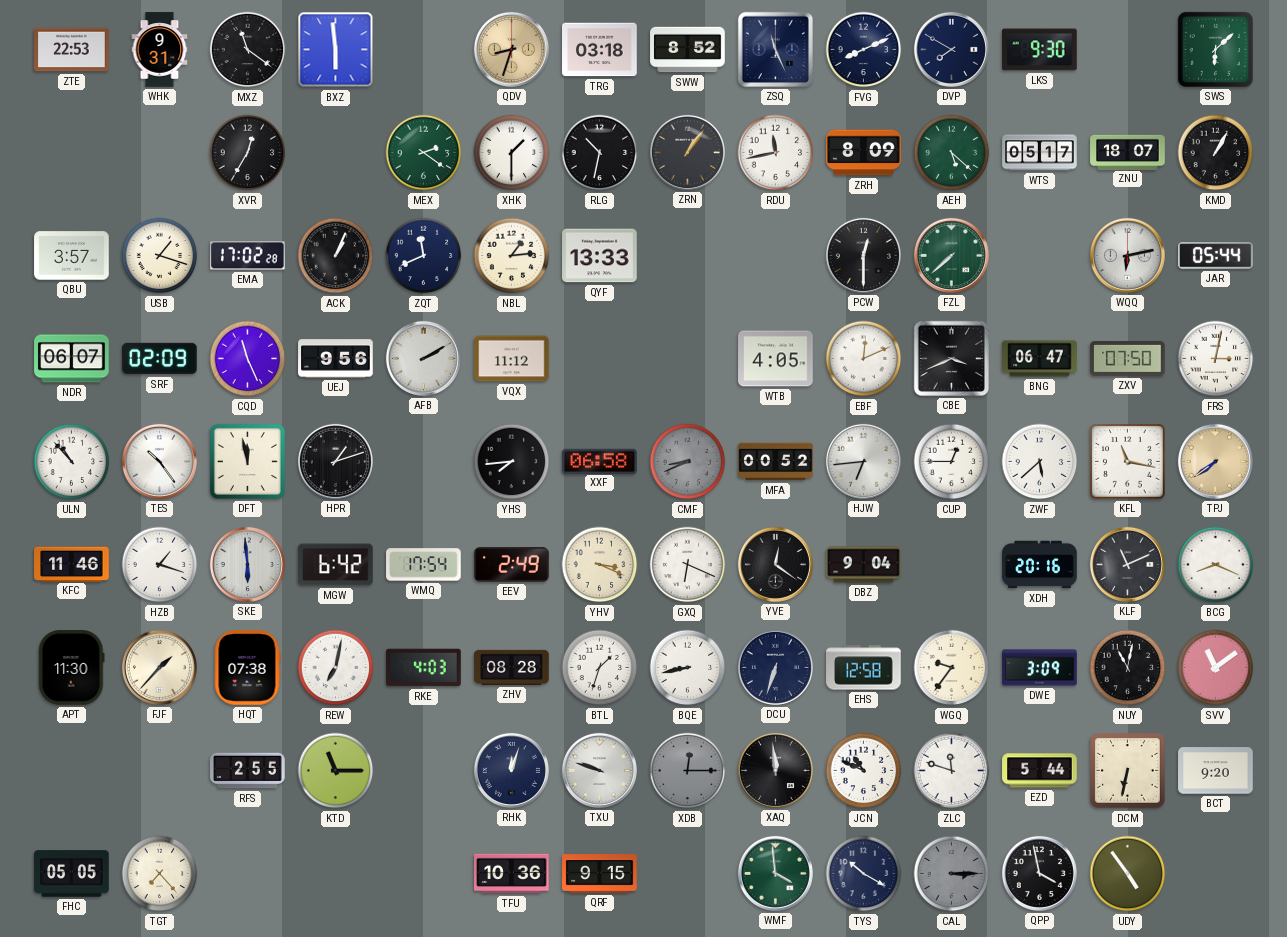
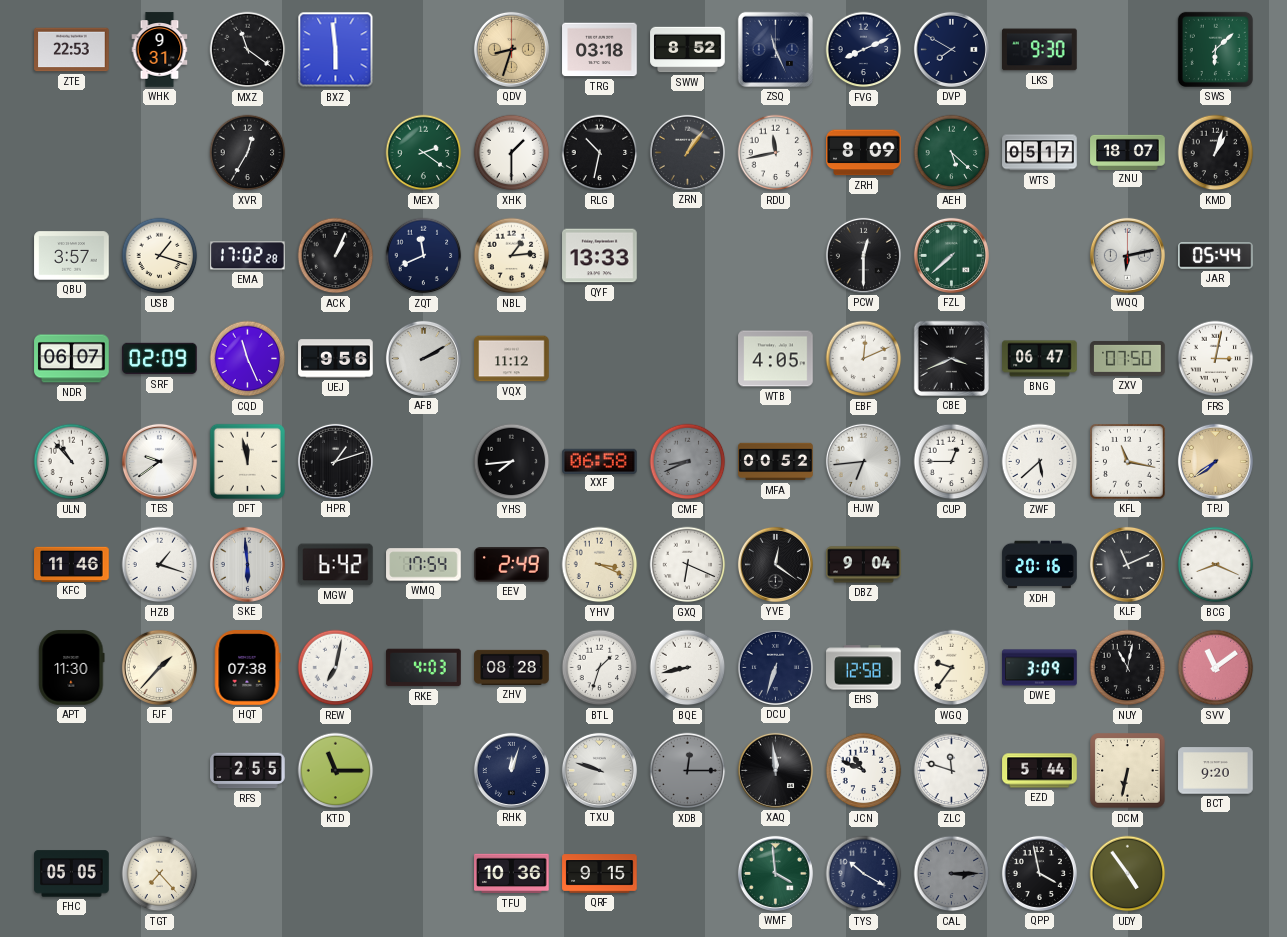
KMD: 1:05 -> 1:03 (1216, 153)
TES: 10:24 -> 9:39 (159, 461)
